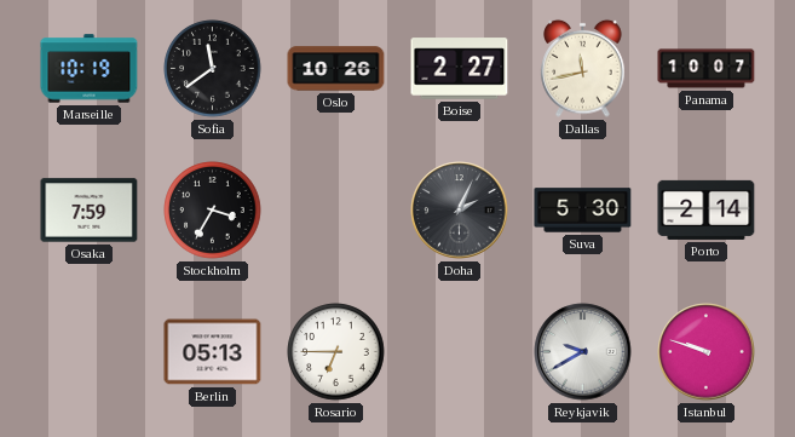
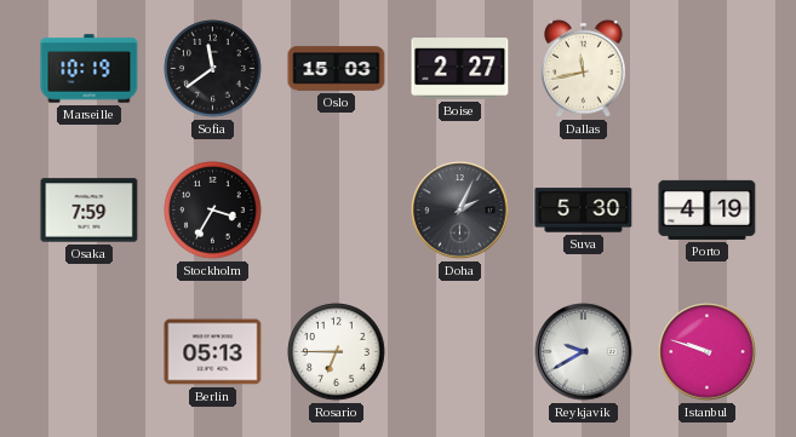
Oslo: 10:26 -> 15:03 (337, 69)
Panama: 10:07 -> none (707, 69)
Porto: 2:14 -> 4:19 (708, 209)
